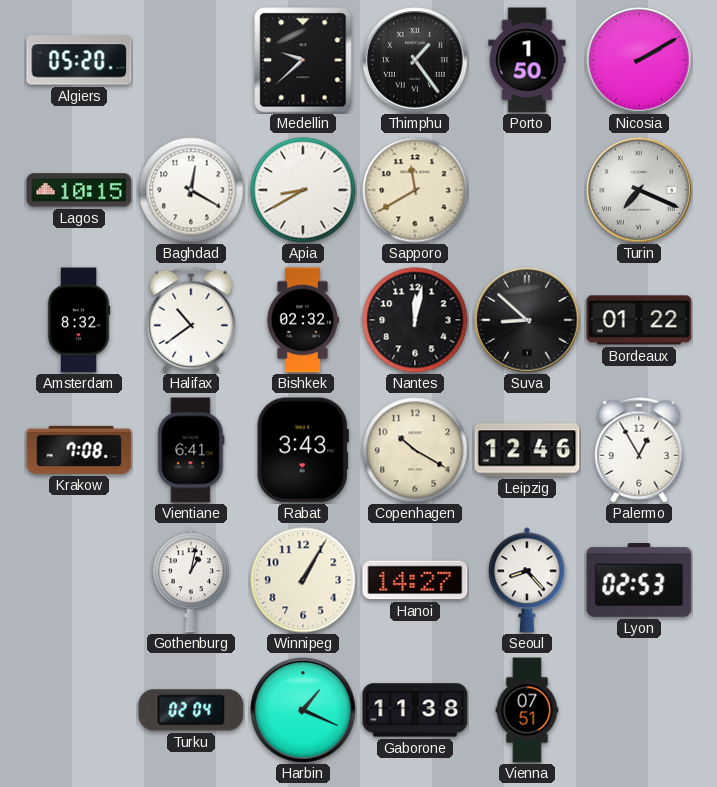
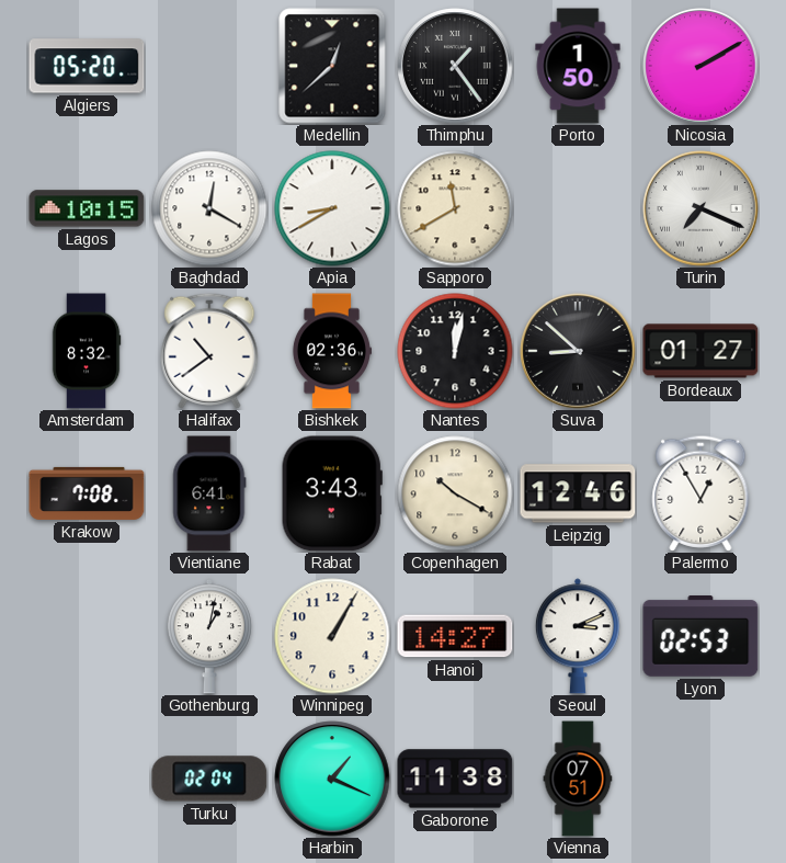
Medellin: 9:38 -> 12:38 (332, 66)
Bishkek: 02:32 -> 02:36 (331, 351)
Bordeaux: 01:22 -> 01:27 (700, 351)
Seoul: 8:23 -> 3:11 (578, 636)
